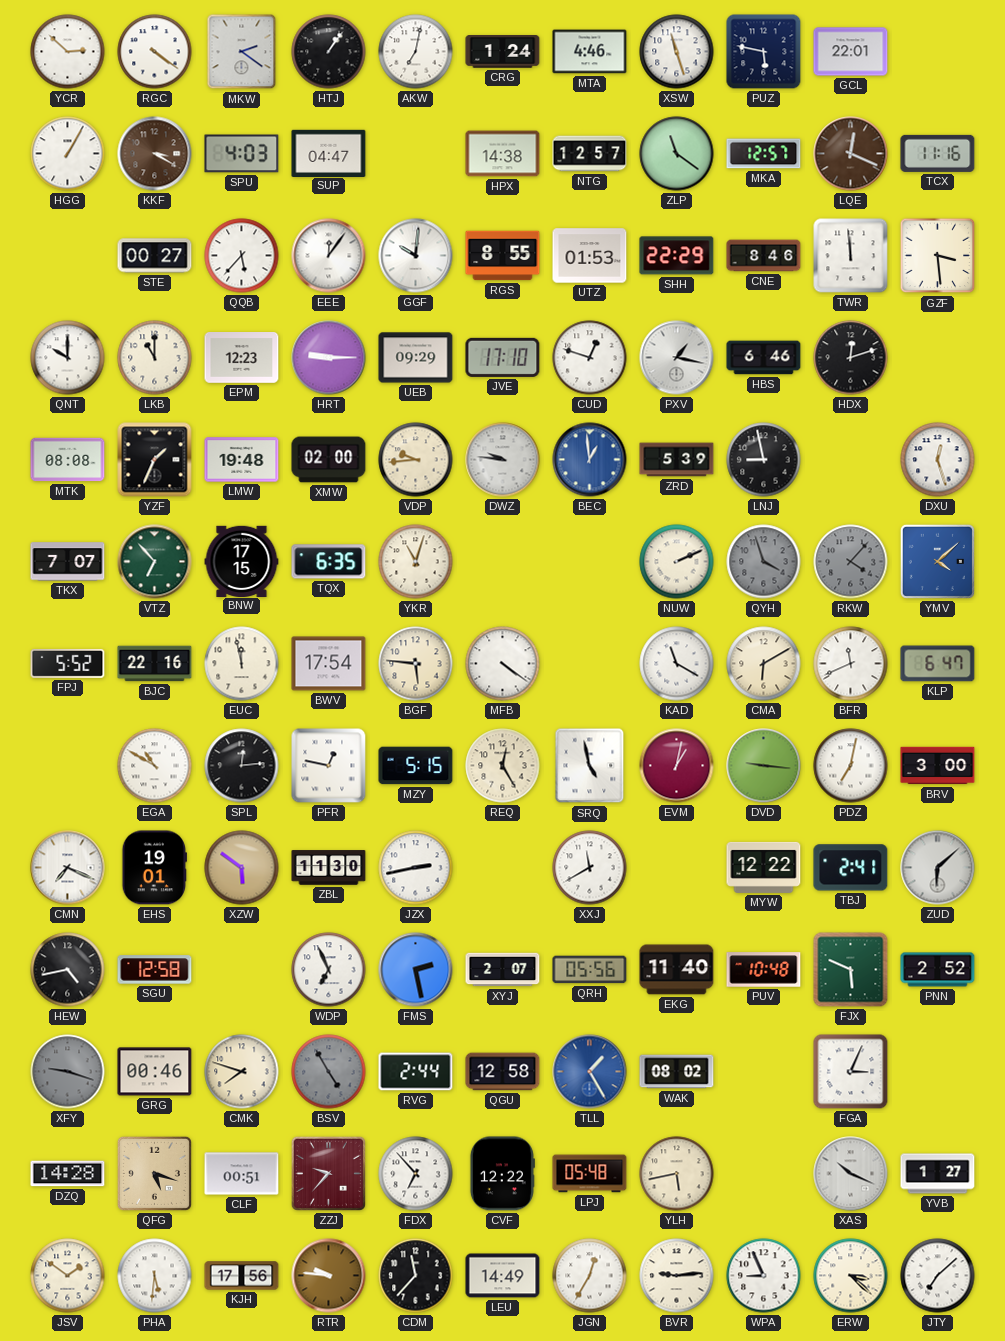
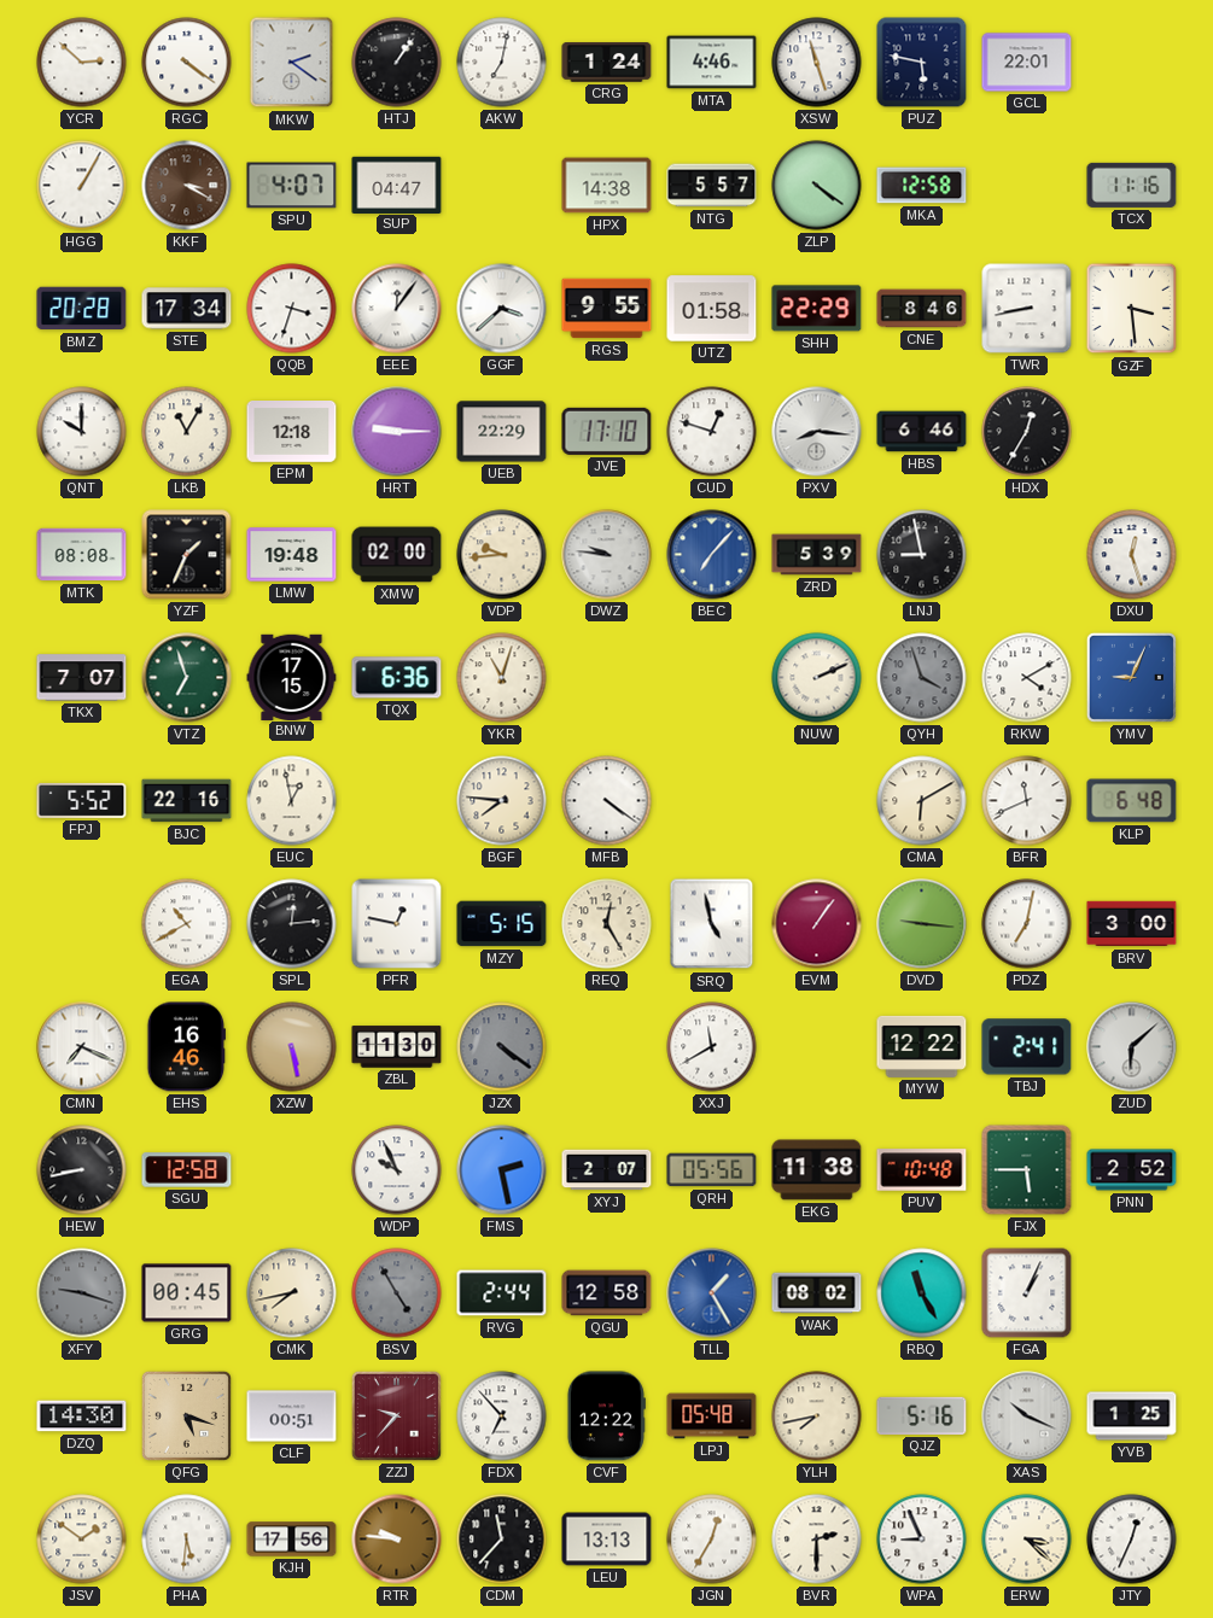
SPU: 4:03 -> 4:07 (292, 186)
NTG: 12:57 -> 5:57 (712, 186)
ZLP: 11:21 -> 4:21 (817, 186)
MKA: 12:57 -> 12:58 (922, 186)
LQE: 12:19 -> none (851, 154)
BMZ: none -> 20:28 (82, 309)
STE: 00:27 -> 17:34 (187, 309)
QQB: 5:37 -> 3:33 (292, 309)
GGF: 10:01 -> 3:38 (502, 309)
RGS: 8:55 -> 9:55 (607, 309)
UTZ: 01:53 -> 01:58 (712, 309)
TWR: 11:59 -> 8:43 (1027, 309)
LKB: 11:00 -> 11:05 (187, 432)
EPM: 12:23 -> 12:18 (292, 432)
UEB: 09:29 -> 22:29 (502, 432)
PXV: 1:17 -> 8:16 (817, 432)
HDX: 12:12 -> 12:35 (1027, 432)
BEC: 12:59 -> 7:07 (712, 555)
VTZ: 6:53 -> 6:57 (187, 678)
TQX: 6:35 -> 6:36 (397, 678)
RKW: 4:07 -> 4:10 (1027, 678)
RKW dial: grey -> white (1027, 678)
YMV: 4:08 -> 9:04 (1131, 677)
EUC: 11:58 -> 12:58 (292, 801)
BWV: 17:54 -> none (329, 664)
BGF: 5:46 -> 7:46 (502, 801)
KAD: 11:20 -> none (677, 664)
KLP: 6:47 -> 6:48 (1132, 801)
EGA: 10:50 -> 10:40 (187, 924)
EVM: 1:02 -> 1:06 (817, 924)
EHS: 19:01 -> 16:46 (186, 1047)
XZW: 5:51 -> 5:28 (292, 1047)
JZX: 2:43 -> 4:21 (502, 1047)
JZX dial: white -> grey (502, 1047)
HEW: 4:43 -> 8:43 (82, 1170)
WDP: 6:56 -> 9:56 (397, 1170)
EKG: 11:40 -> 11:38 (817, 1170)
FJX: 5:49 -> 5:45 (1027, 1170)
GRG: 00:46 -> 00:45 (187, 1293)
CMK: 7:48 -> 7:43 (292, 1293)
RBQ: none -> 11:25 (922, 1293)
FGA: 3:04 -> 1:04 (1027, 1293)
DZQ: 14:28 -> 14:30 (82, 1417)
YLH: 5:43 -> 7:43 (817, 1417)
QJZ: none -> 5:16 (922, 1415)
YVB: 1:27 -> 1:25 (1132, 1417)
LEU: 14:49 -> 13:13 (607, 1540)
BVR: 9:14 -> 2:30 (817, 1540)
JTY: 7:08 -> 12:34 (1132, 1540)
